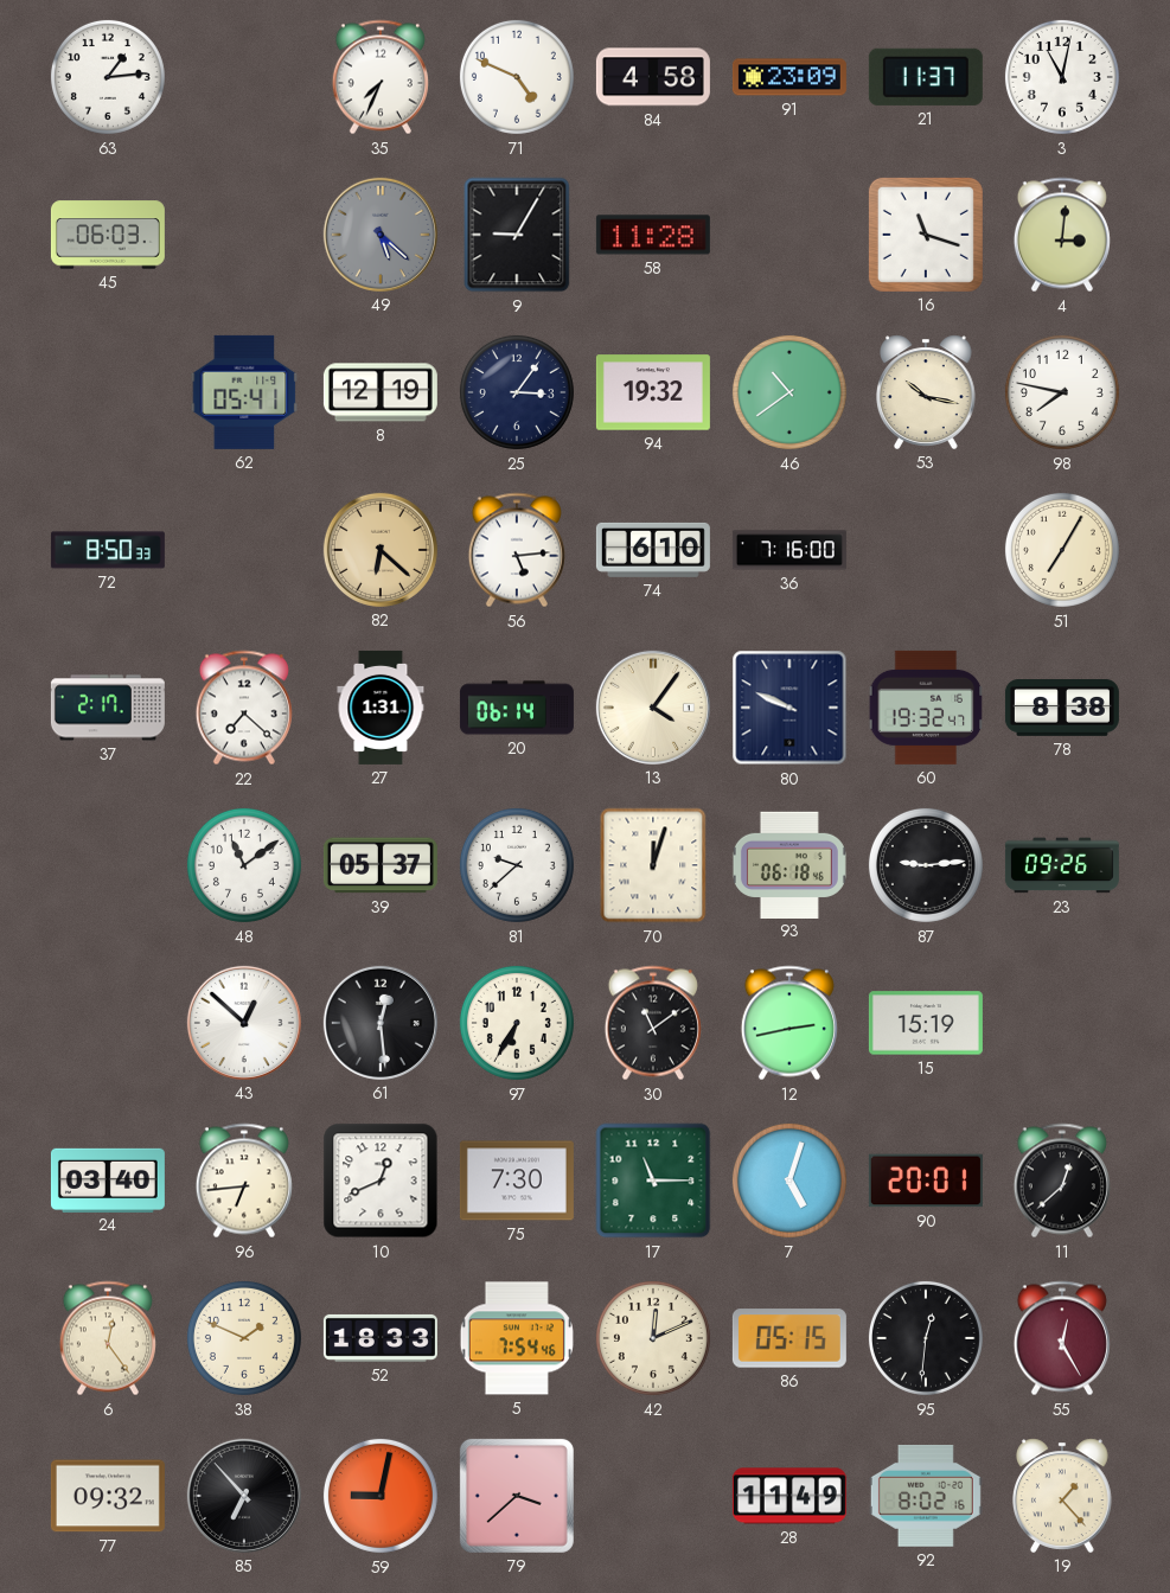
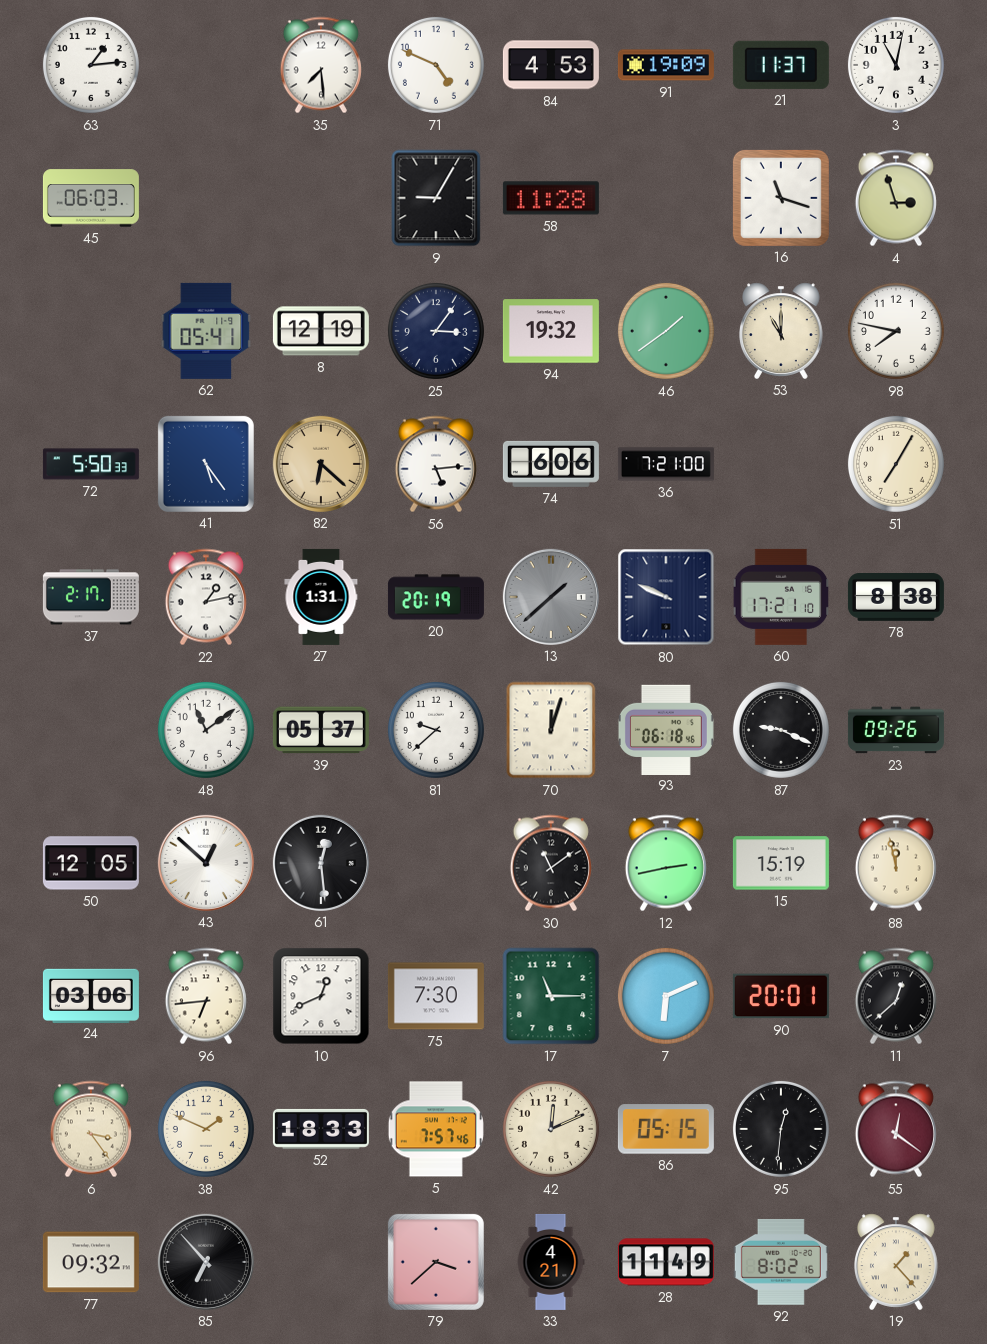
35: 7:34 -> 7:29 (321, 65)
84: 4:58 -> 4:53 (551, 65)
91: 23:09 -> 19:09 (666, 65)
49: 5:22 -> none (381, 235)
4: 3:01 -> 2:57 (896, 198)
46: 10:39 -> 1:39 (666, 331)
53: 10:17 -> 11:00 (782, 331)
72: 8:50 -> 5:50 (91, 464)
41: none -> 5:24 (206, 464)
74: 6:10 -> 6:06 (551, 464)
36: 7:16 -> 7:21 (666, 464)
22: 7:22 -> 1:13 (206, 597)
20: 06:14 -> 20:19 (436, 597)
13: 4:06 -> 1:38 (551, 597)
13 dial: cream -> grey (551, 597)
60: 19:32 -> 17:21 (781, 597)
87: 9:14 -> 9:19 (781, 730)
50: none -> 12:05 (91, 863)
97: 6:35 -> none (517, 1023)
88: none -> 11:58 (896, 863)
24: 03:40 -> 03:06 (91, 995)
7: 5:03 -> 6:11 (666, 996)
6: 12:24 -> 3:24 (91, 1129)
5: 7:54 -> 7:57 (436, 1129)
55: 12:25 -> 12:21 (896, 1129)
59: 9:02 -> none (381, 1496)
33: none -> 4:21 (551, 1262)
